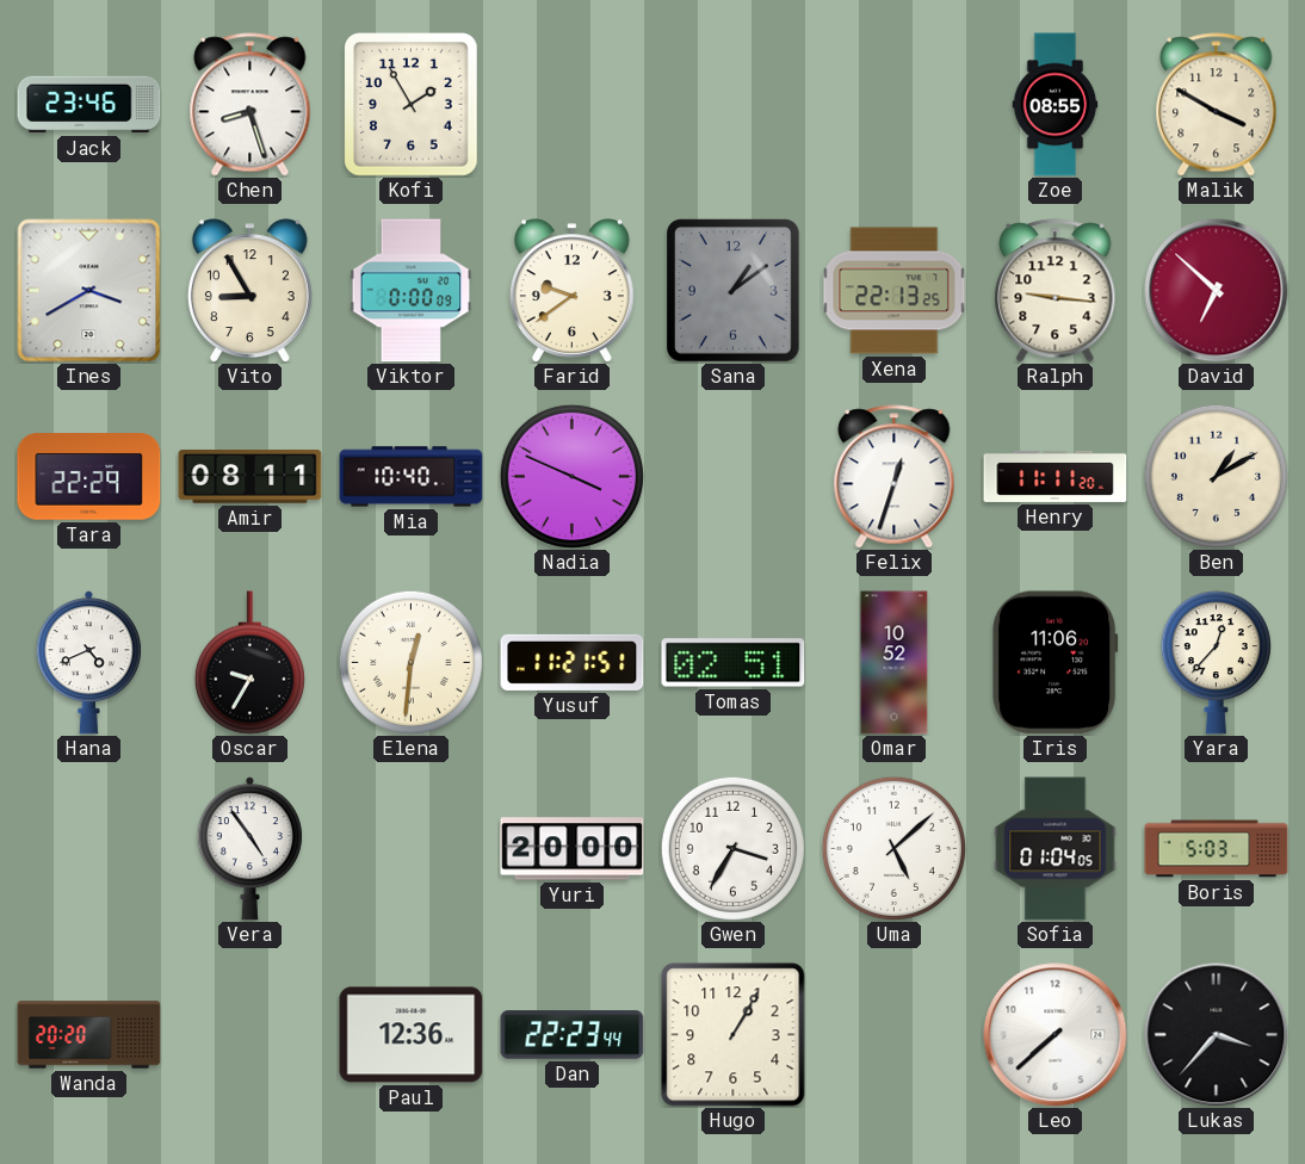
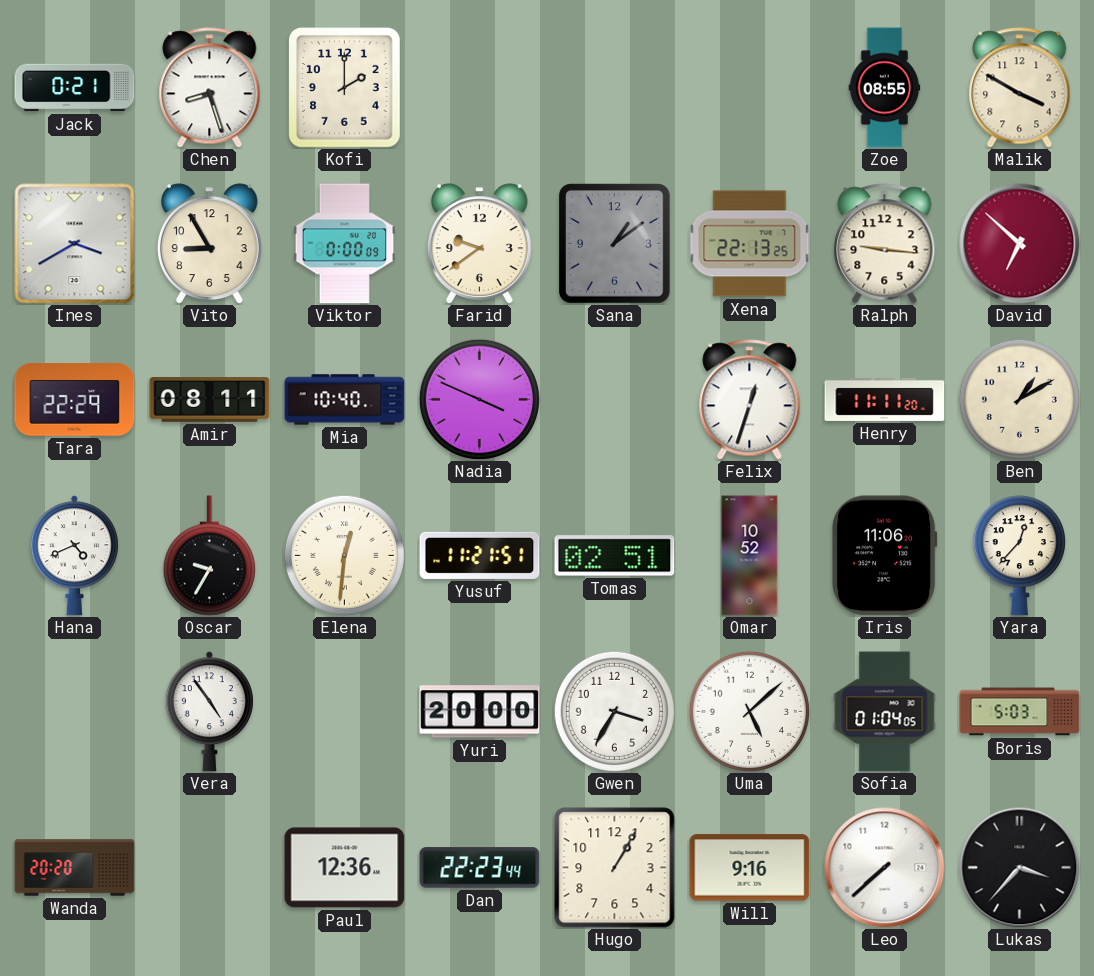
Jack: 23:46 -> 0:21 (75, 88)
Kofi: 1:55 -> 2:00 (345, 88)
Will: none -> 9:16 (750, 868)
